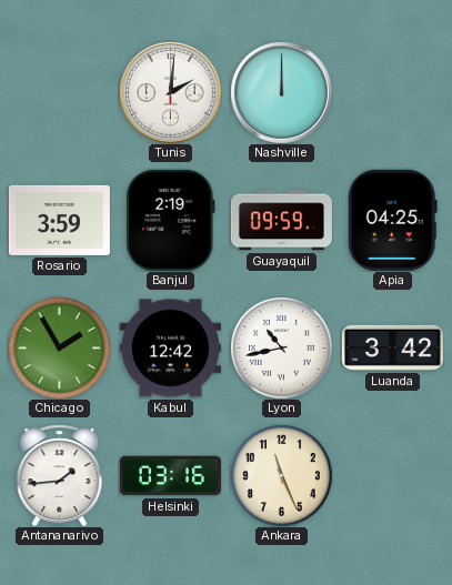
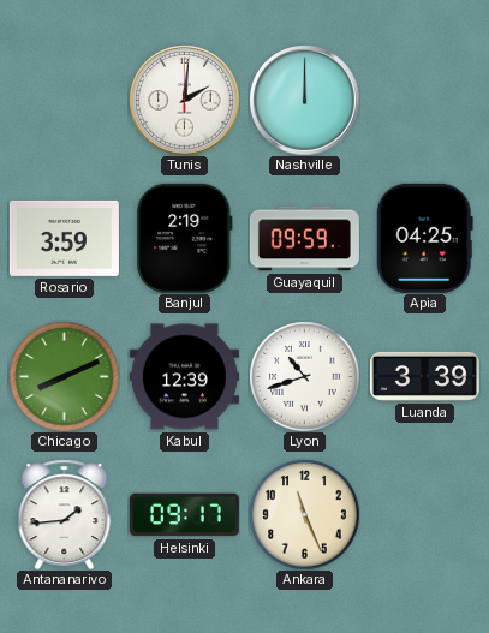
Chicago: 1:55 -> 8:11 (64, 376)
Kabul: 12:42 -> 12:39 (184, 377)
Lyon: 10:43 -> 10:42 (304, 376)
Luanda: 3:42 -> 3:39 (424, 376)
Helsinki: 03:16 -> 09:17 (184, 515)
